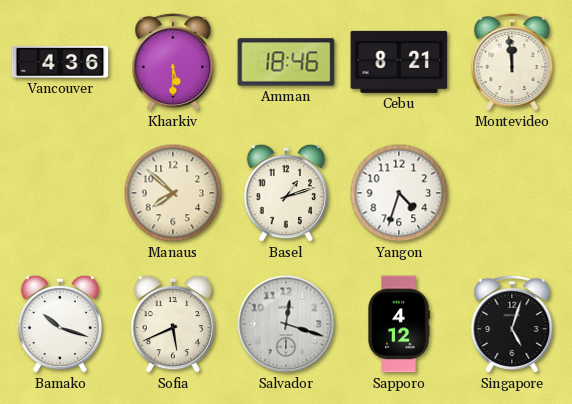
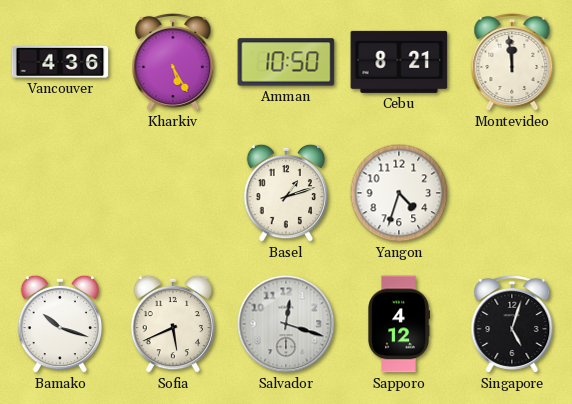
Kharkiv: 5:30 -> 5:25 (173, 62)
Amman: 18:46 -> 10:50 (286, 62)
Manaus: 7:52 -> none (173, 193)
